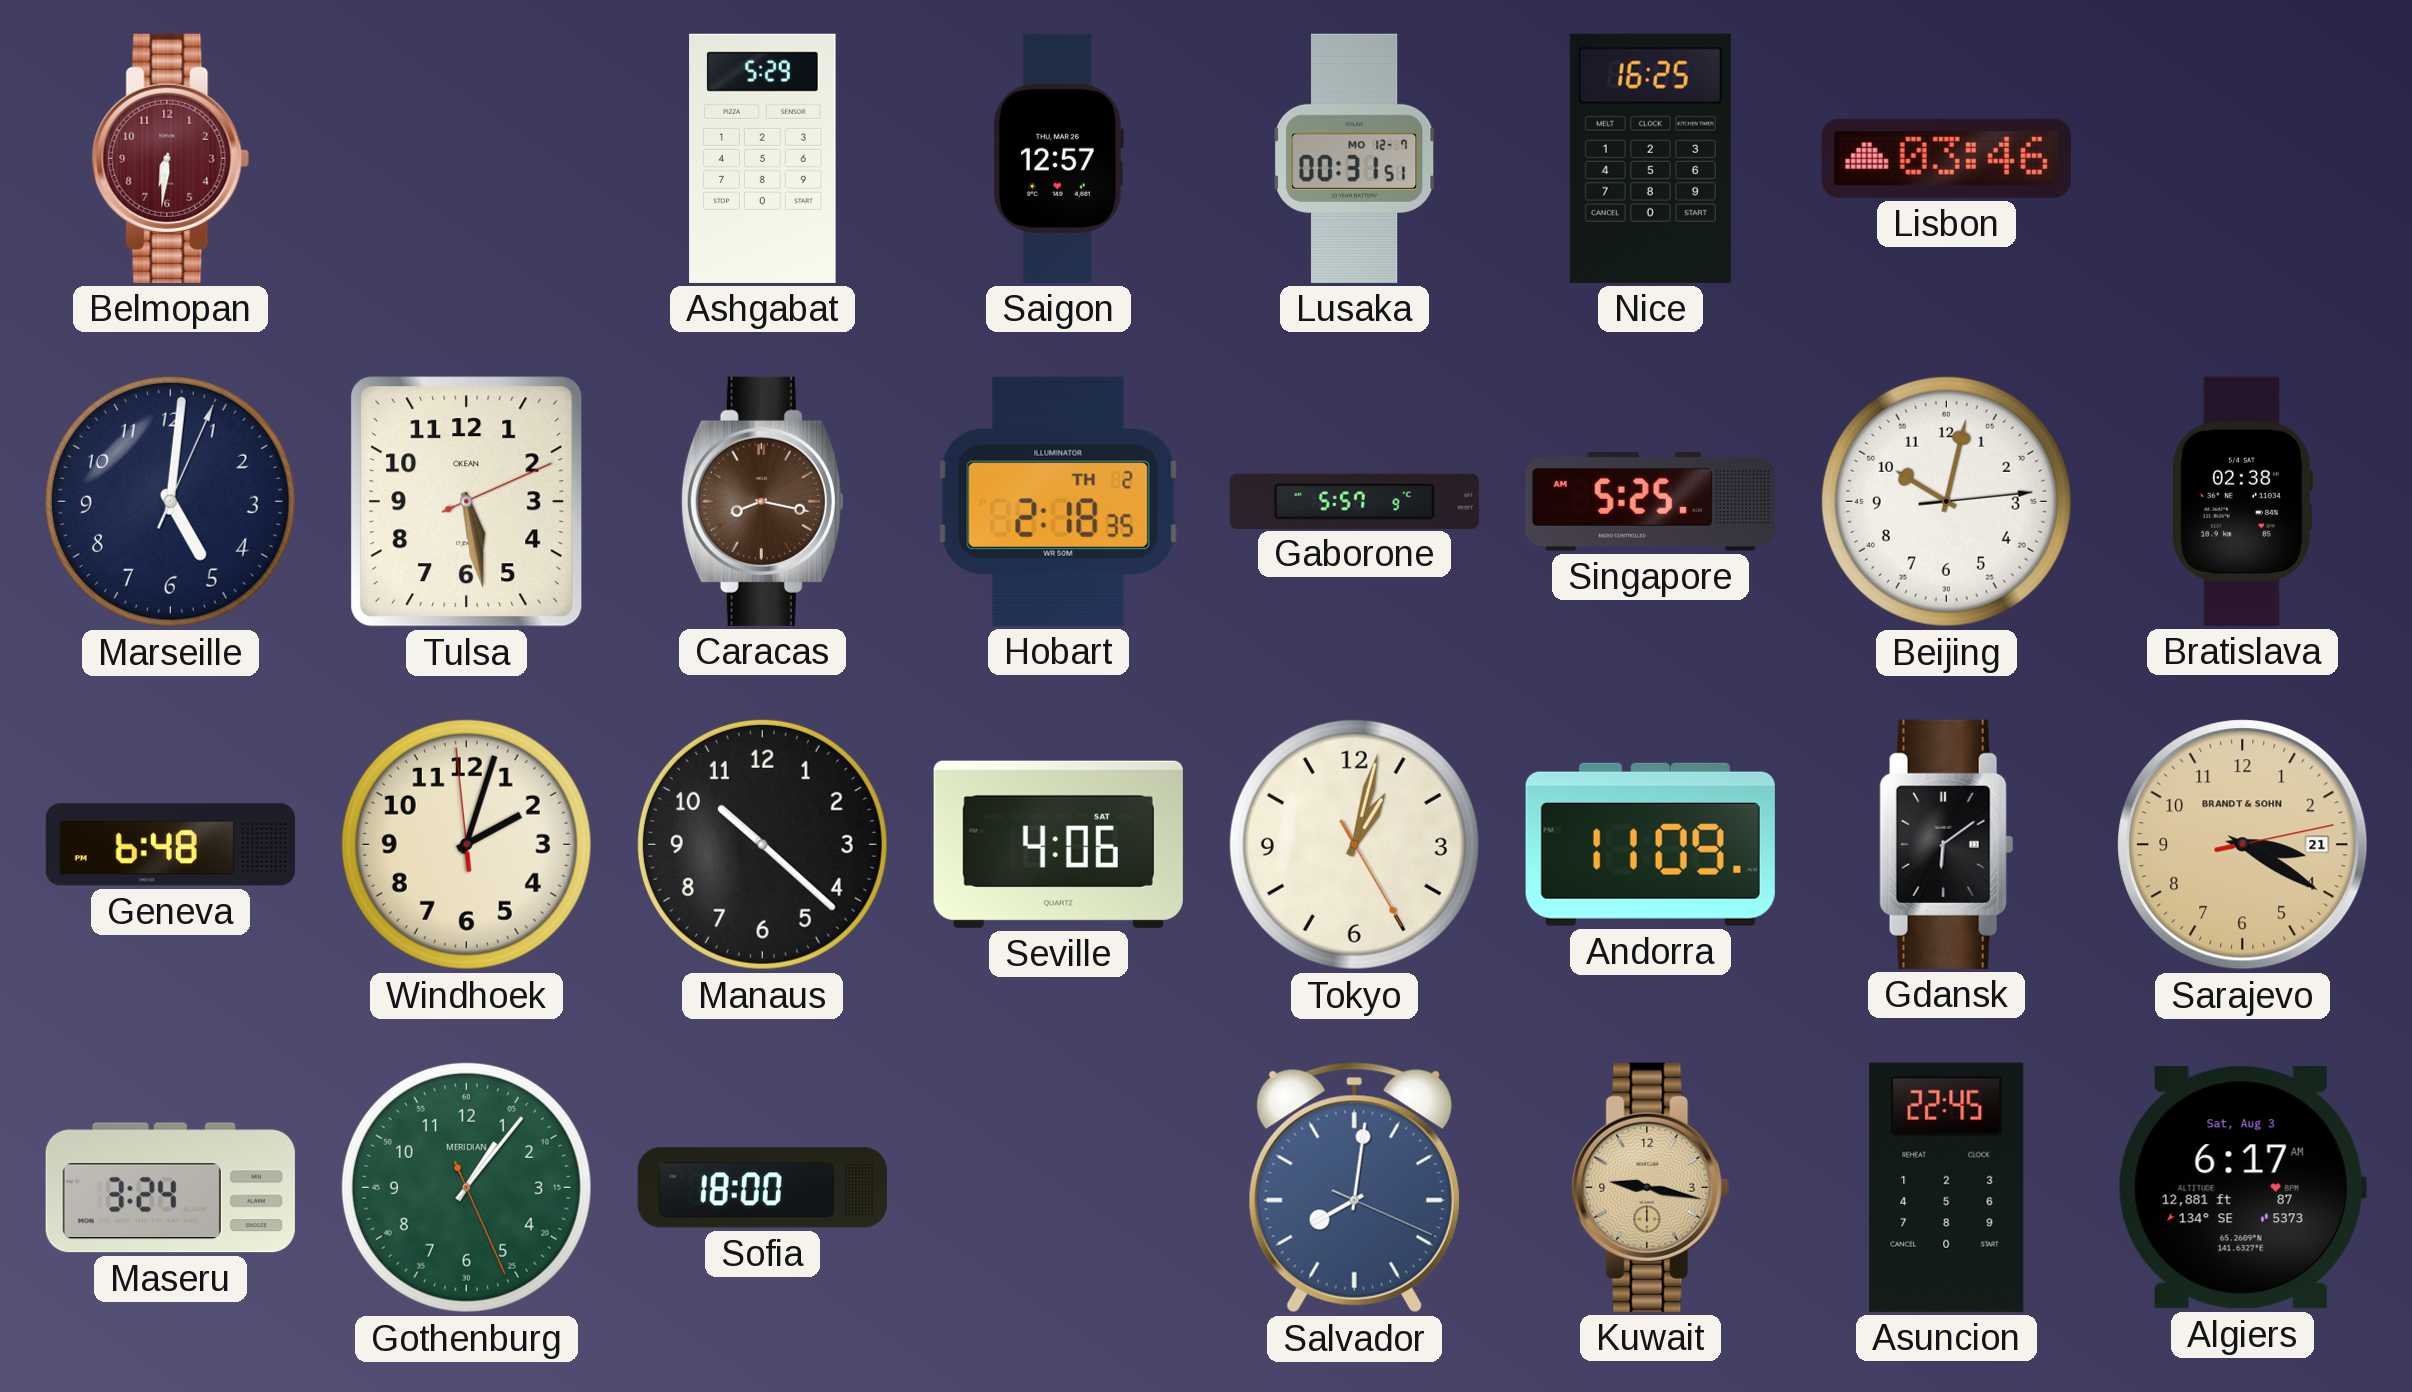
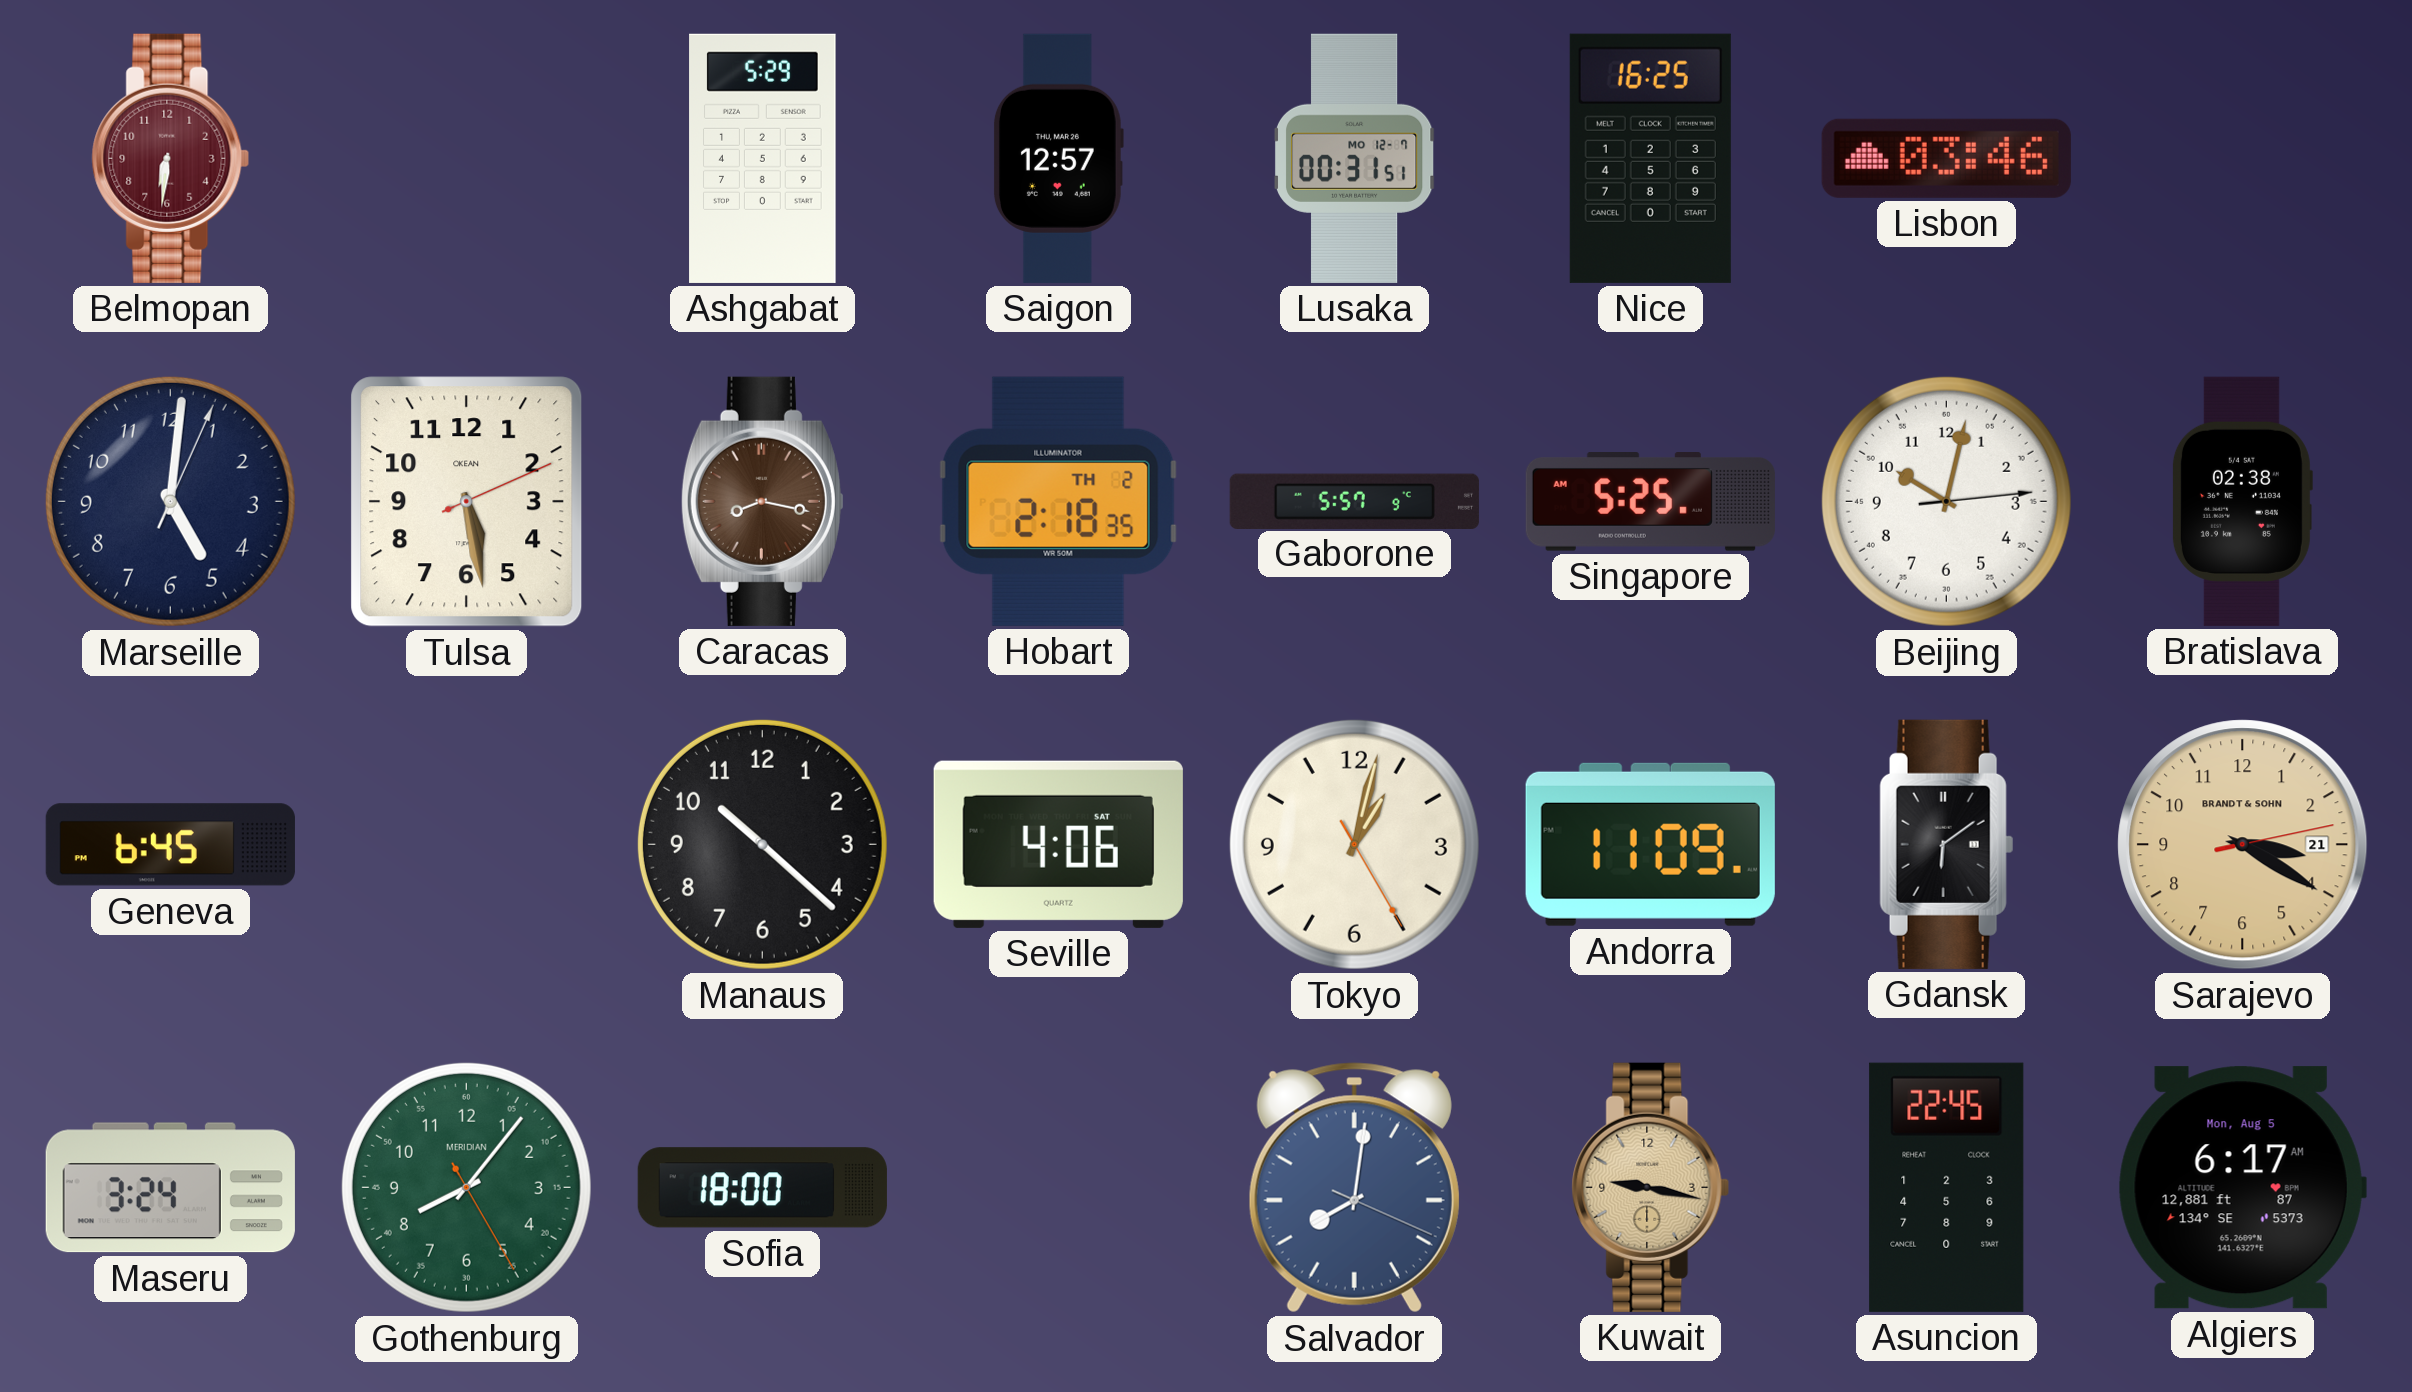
Geneva: 6:48 -> 6:45 (170, 845)
Windhoek: 2:02 -> none (466, 844)
Gothenburg: 1:06 -> 8:06 (466, 1187)
Algiers date: Sat, Aug 3 -> Mon, Aug 5 (2242, 1188)
